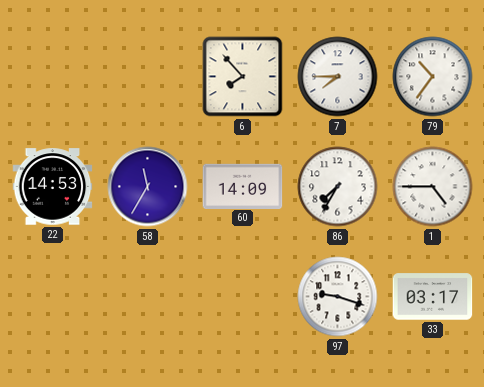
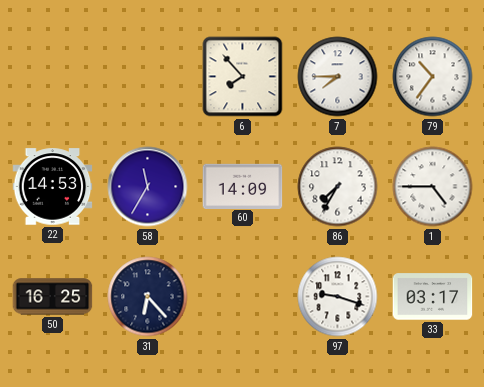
50: none -> 16:25 (53, 297)
31: none -> 6:23 (148, 297)
